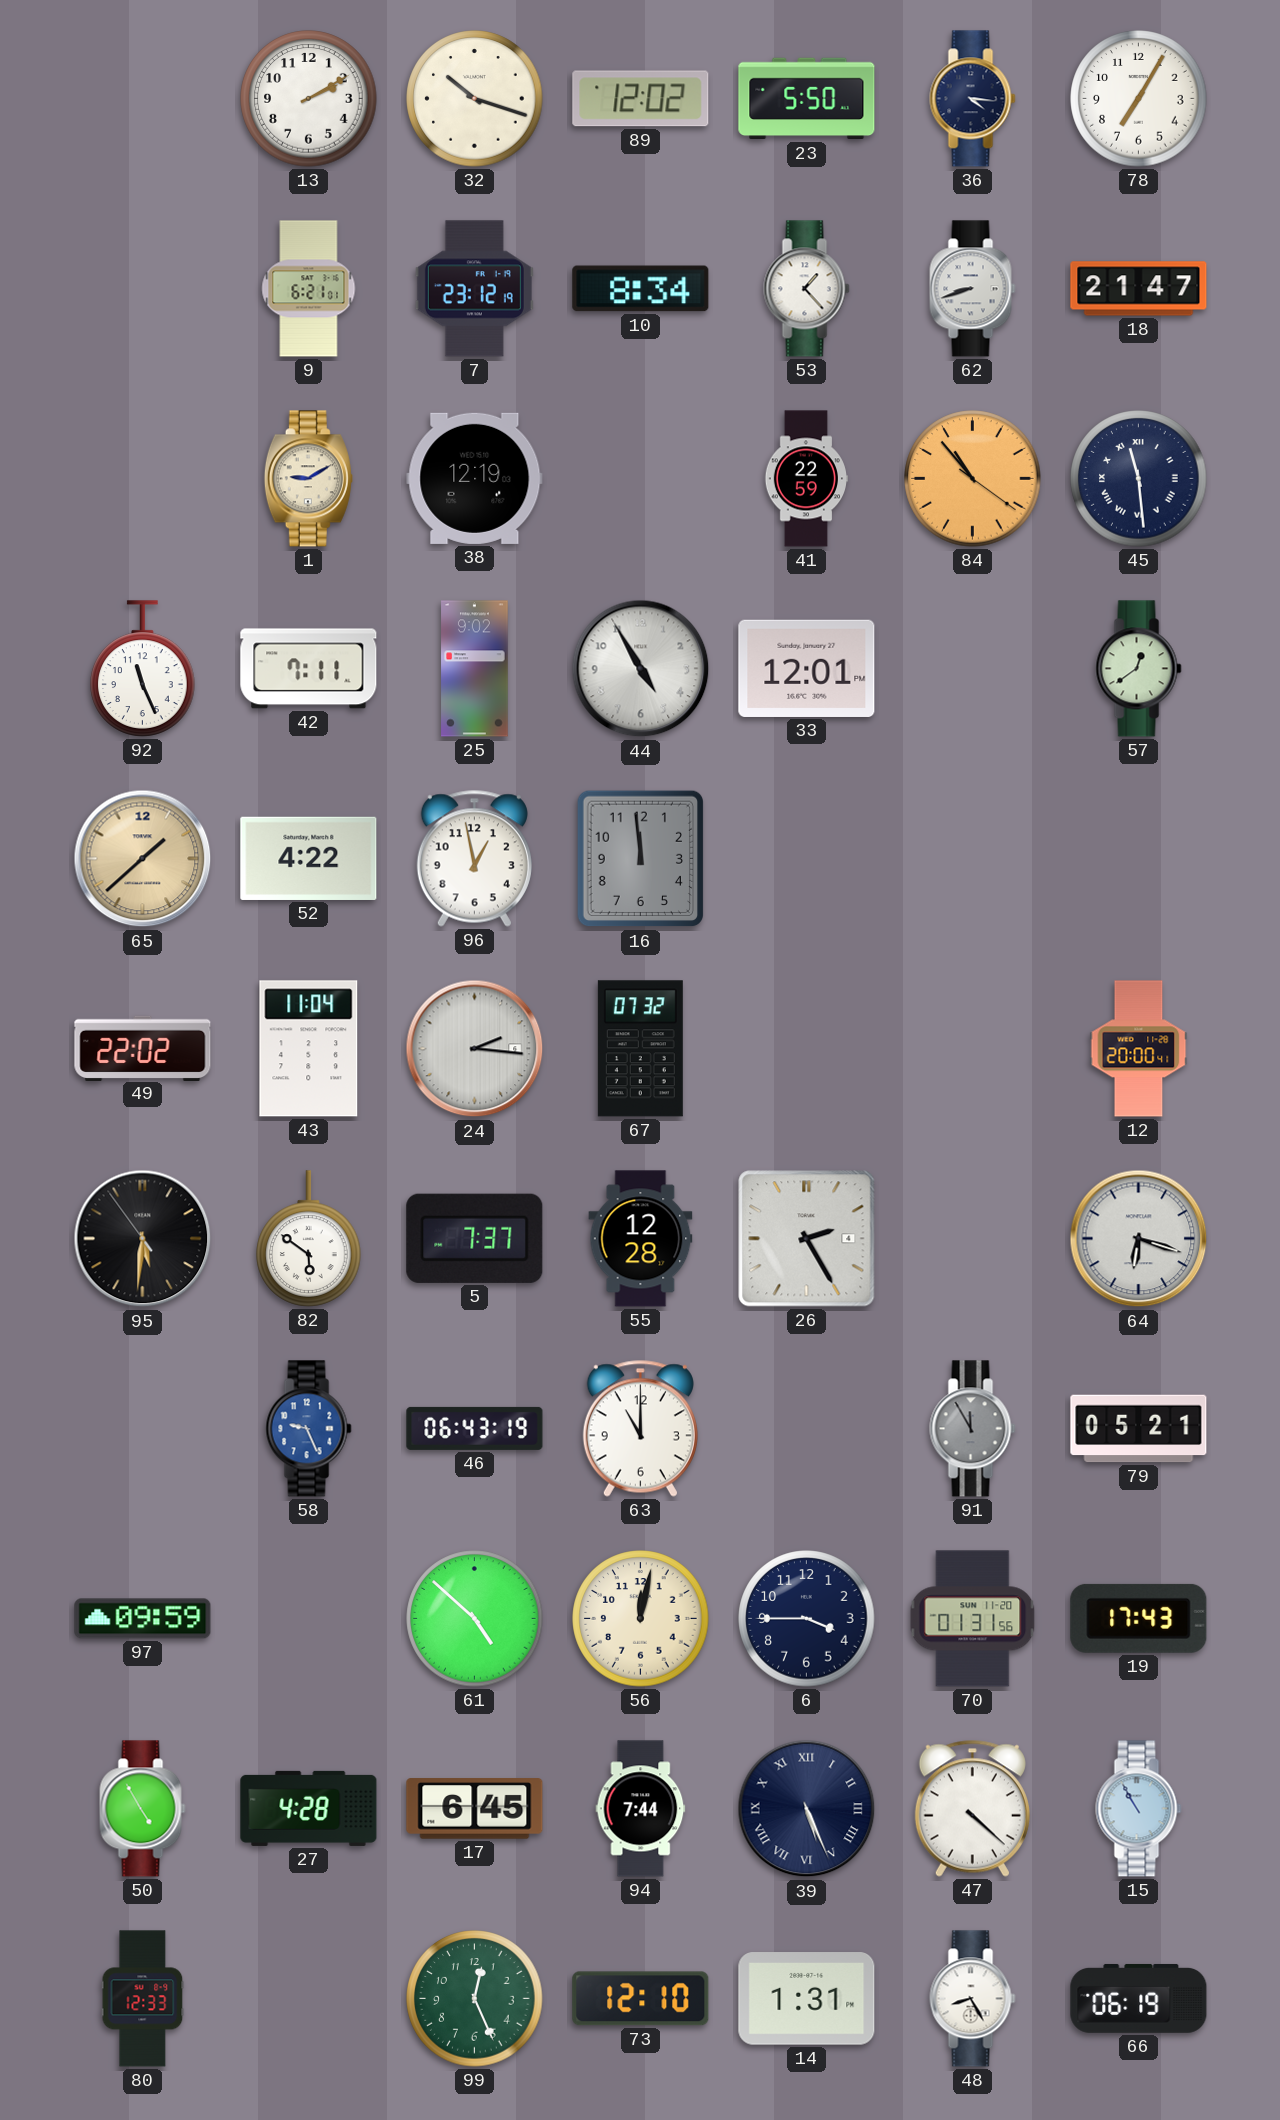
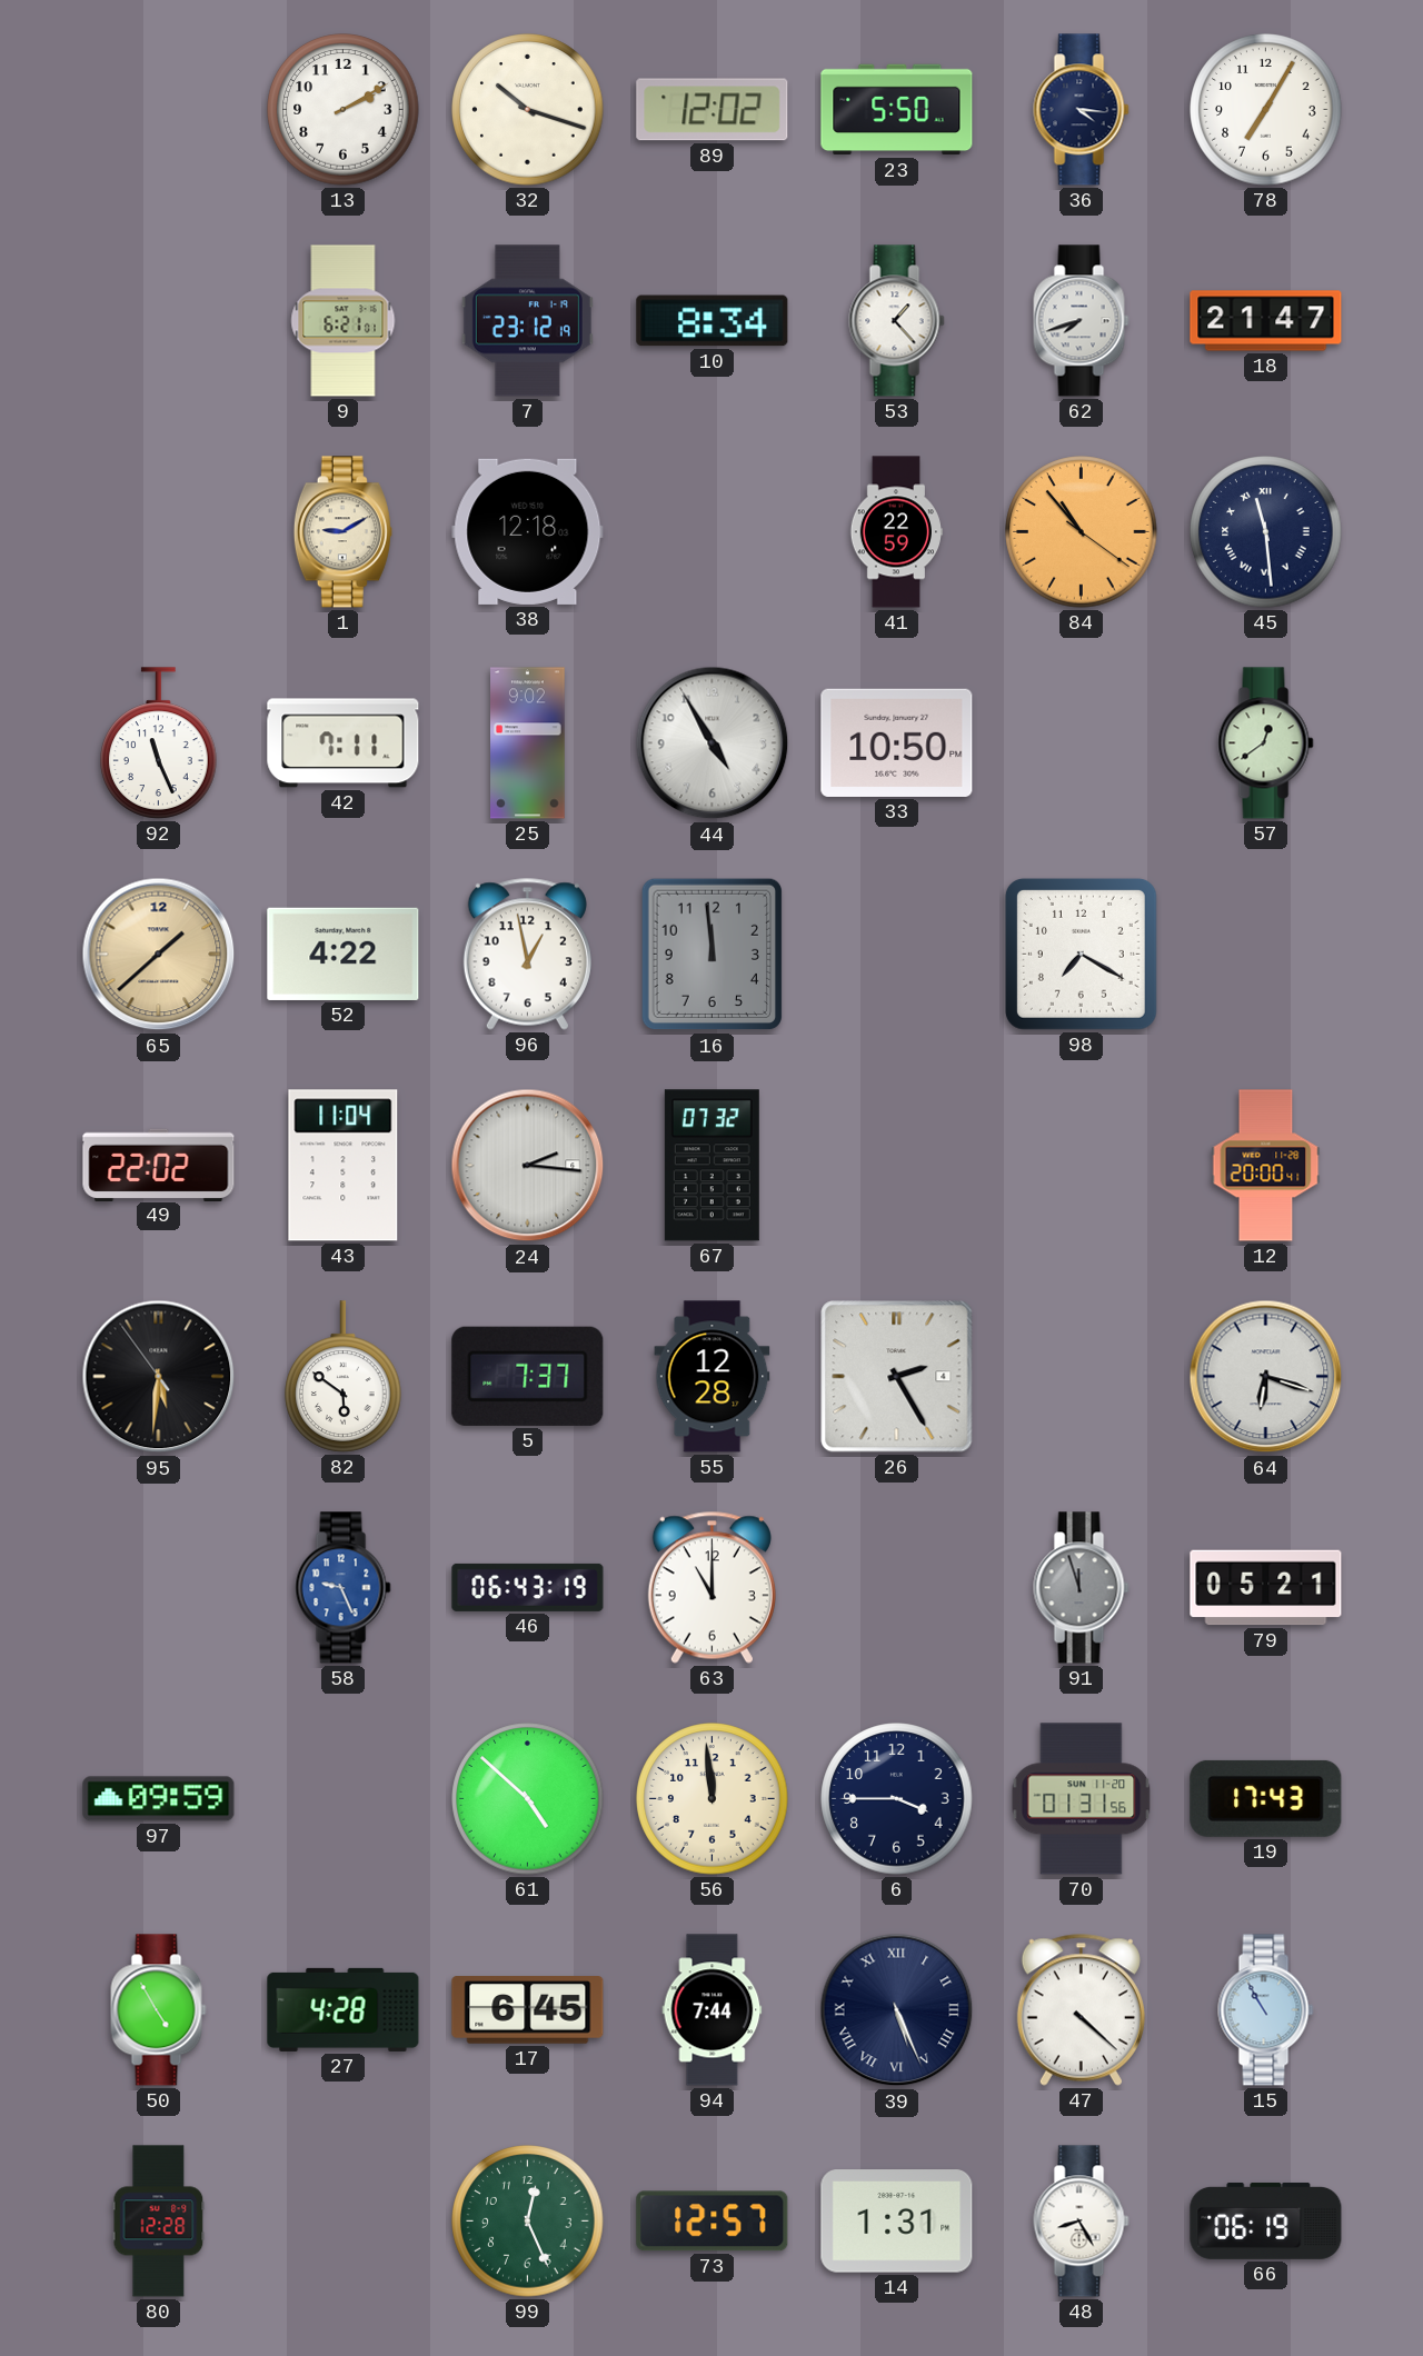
62: 8:42 -> 7:42 (1082, 321)
38: 12:19 -> 12:18 (528, 531)
33: 12:01 -> 10:50 (897, 742)
98: none -> 7:20 (1081, 954)
91: 11:55 -> 11:57 (1082, 1588)
56: 12:02 -> 11:59 (713, 1799)
80: 12:33 -> 12:28 (159, 2222)
73: 12:10 -> 12:57 (713, 2222)
